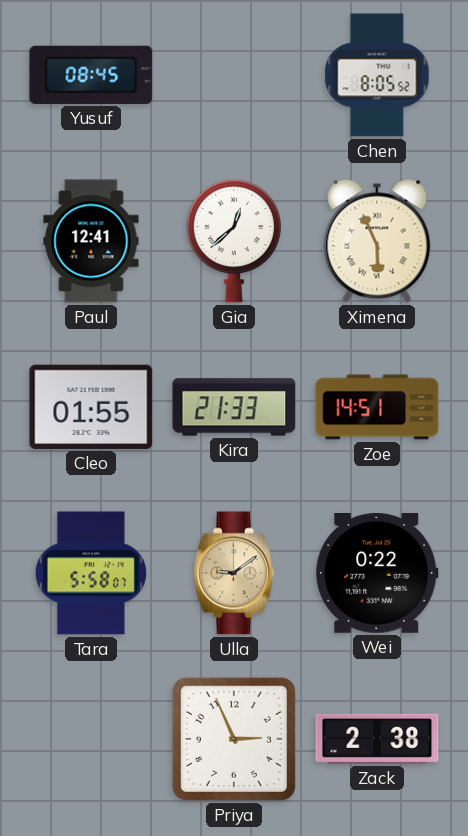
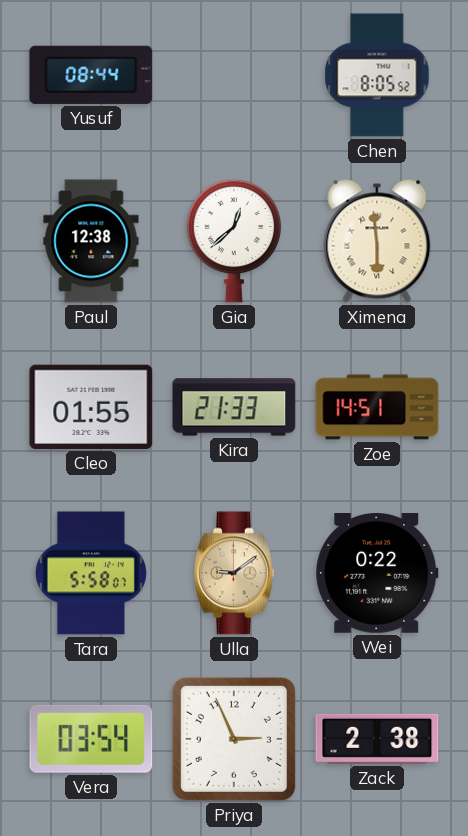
Yusuf: 08:45 -> 08:44 (91, 75)
Paul: 12:41 -> 12:38 (91, 241)
Ximena: 5:56 -> 5:59 (377, 241)
Vera: none -> 03:54 (91, 739)
